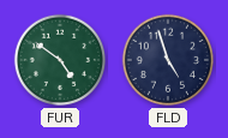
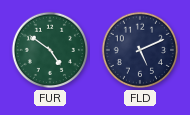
FLD: 4:57 -> 5:11 (140, 50)
